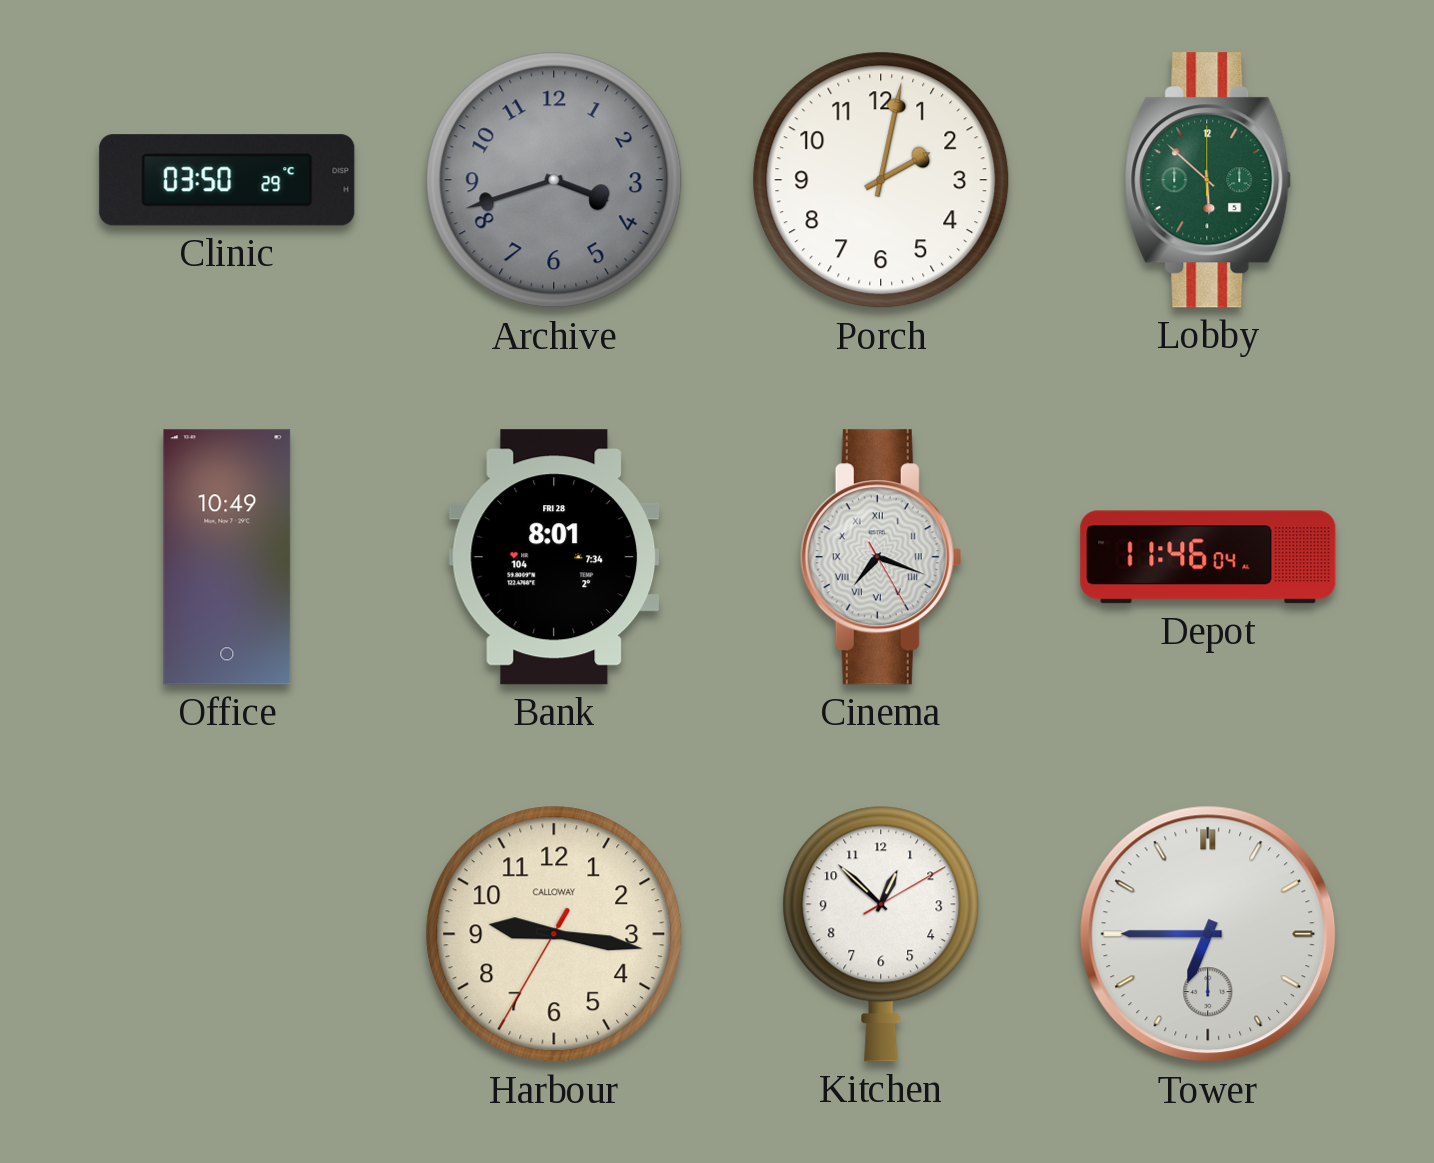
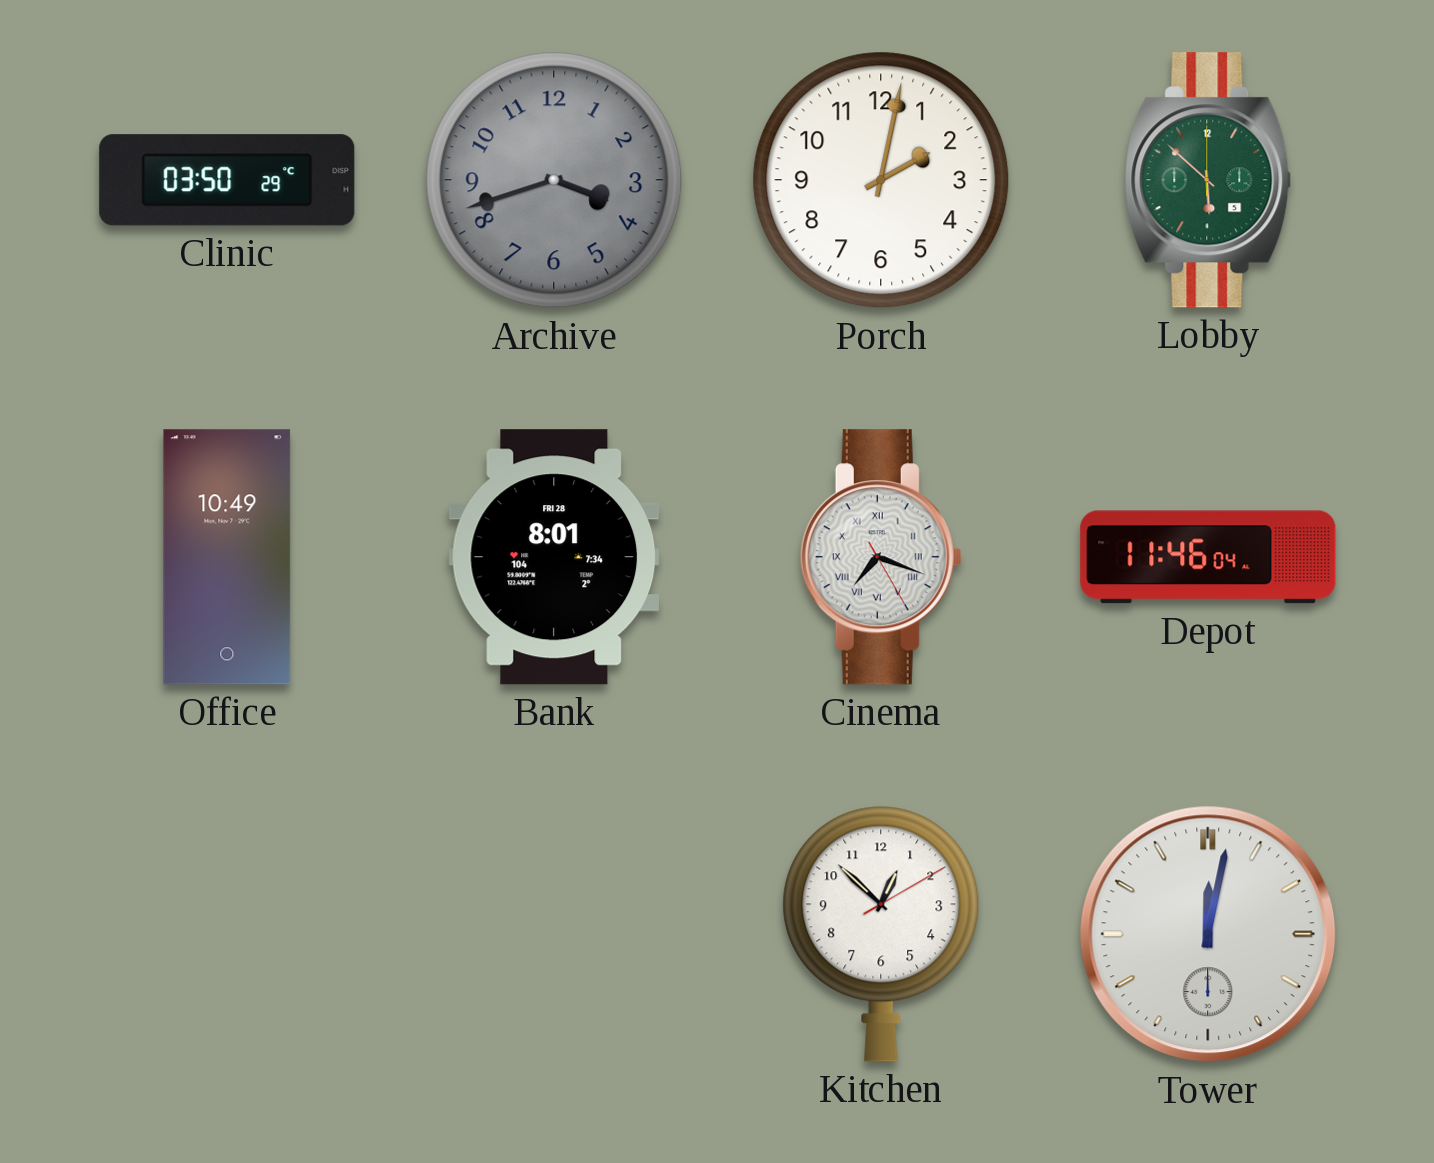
Harbour: 9:16 -> none (554, 934)
Tower: 6:45 -> 12:02 (1208, 934)
